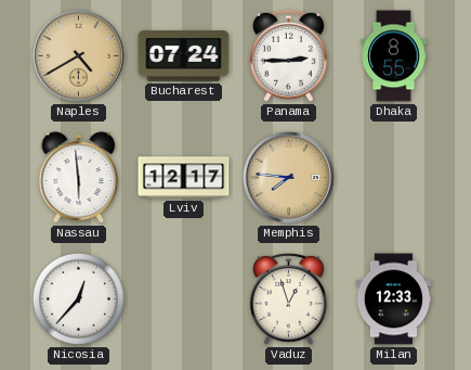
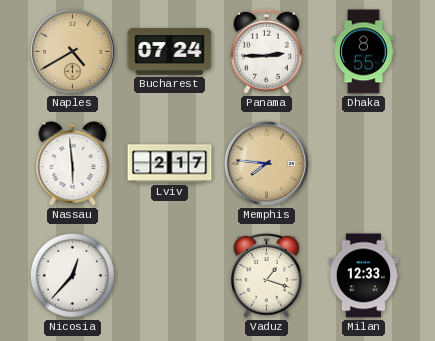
Lviv: 12:17 -> 2:17 (170, 164)
Vaduz: 12:57 -> 1:18 (267, 275)
